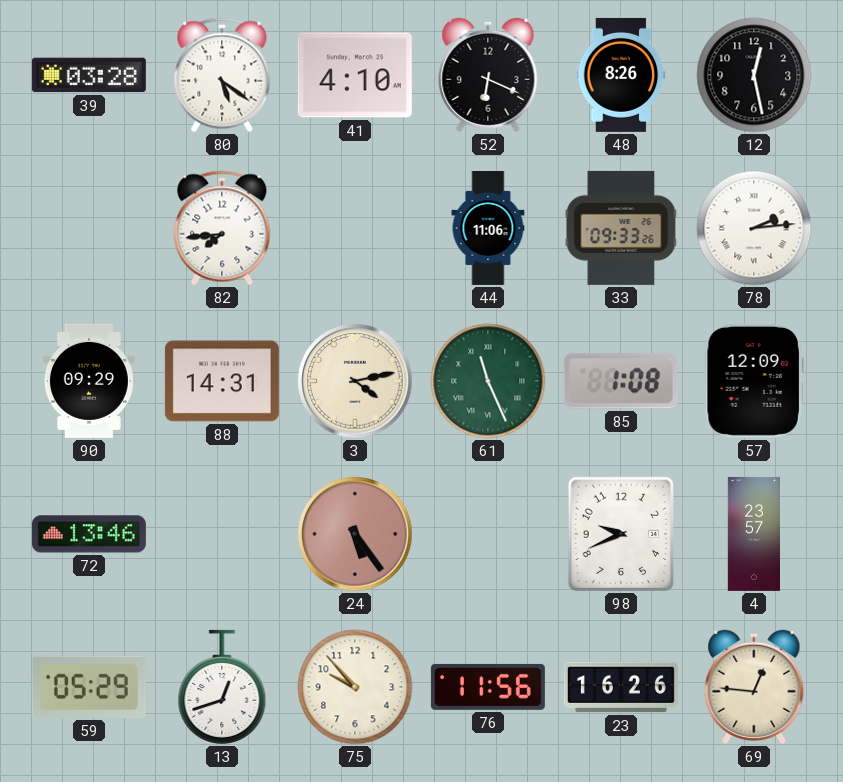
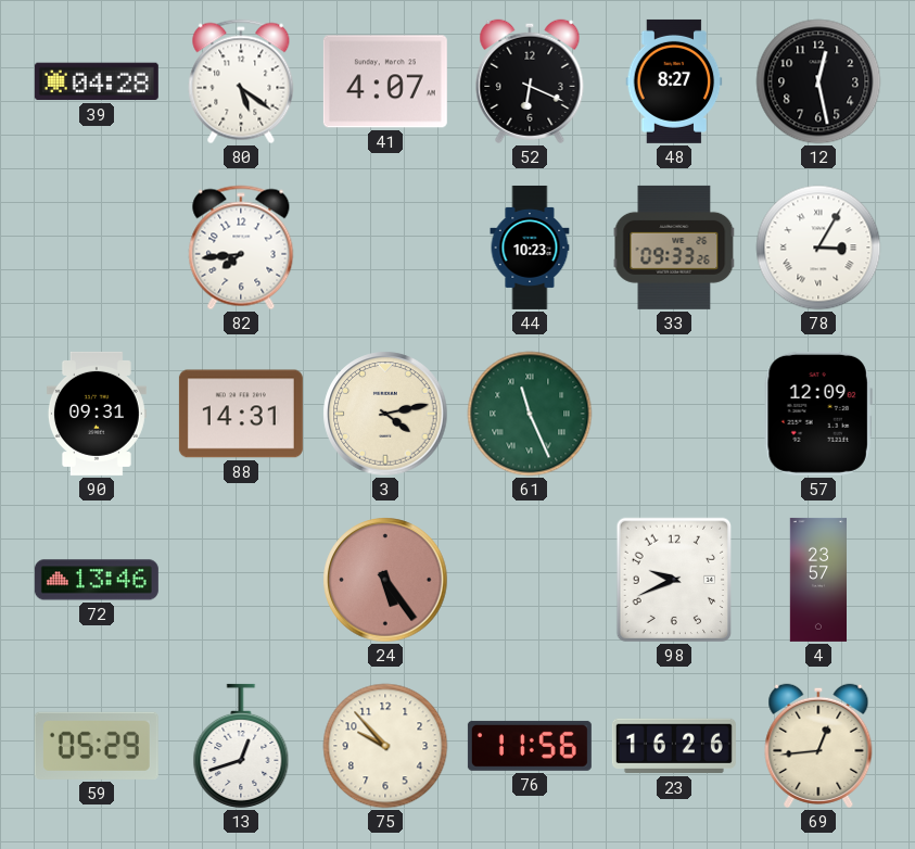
39: 03:28 -> 04:28 (97, 81)
41: 4:10 -> 4:07 (385, 81)
48: 8:26 -> 8:27 (674, 81)
44: 11:06 -> 10:23 (530, 248)
78: 2:14 -> 3:05 (818, 248)
90: 09:29 -> 09:31 (97, 414)
85: 1:08 -> none (621, 381)
69: 12:46 -> 12:44 (818, 746)
